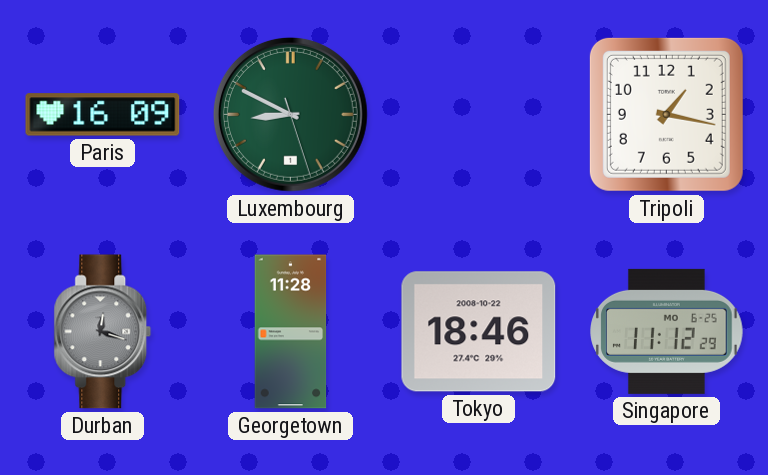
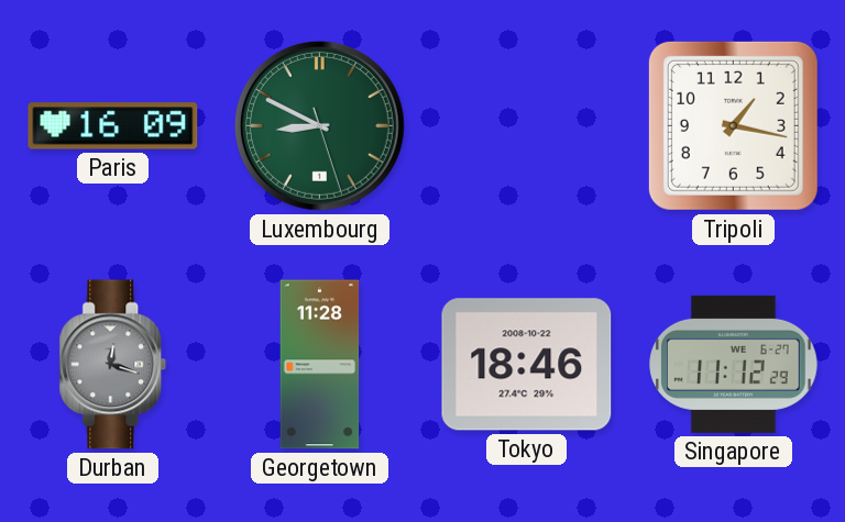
Singapore date: MO 6-25 -> WE 6-27 (734, 364)
